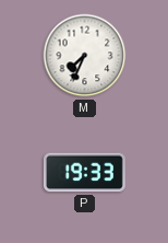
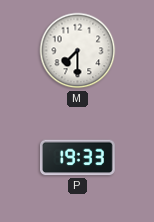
M: 7:34 -> 7:30 (78, 51)
